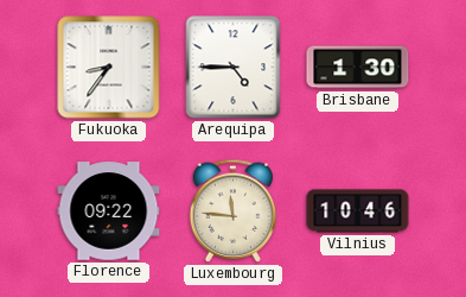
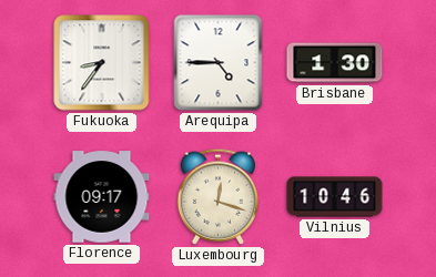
Florence: 09:22 -> 09:17 (102, 197)
Luxembourg: 11:46 -> 12:18 (219, 196)
